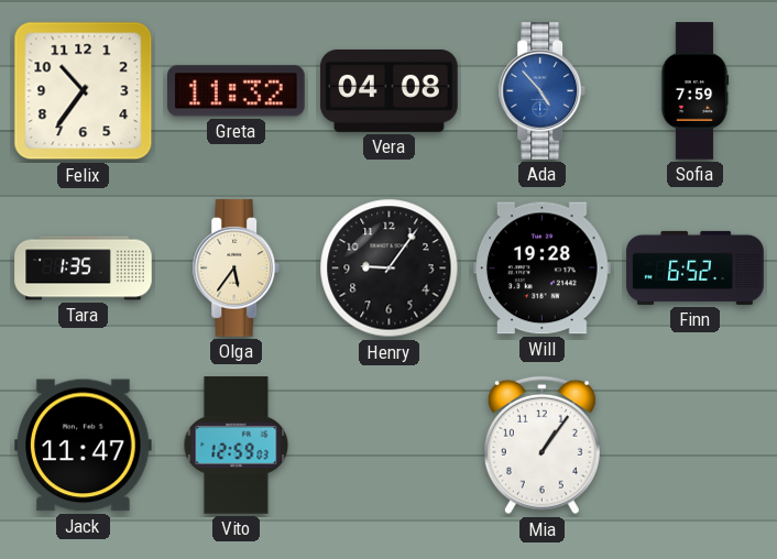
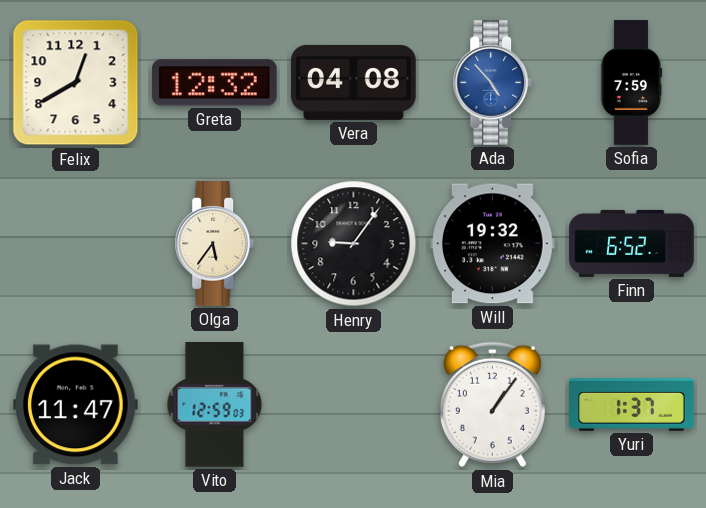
Felix: 10:36 -> 12:40 (76, 83)
Greta: 11:32 -> 12:32 (215, 83)
Tara: 1:35 -> none (84, 268)
Will: 19:28 -> 19:32 (493, 244)
Yuri: none -> 1:37 (632, 404)
